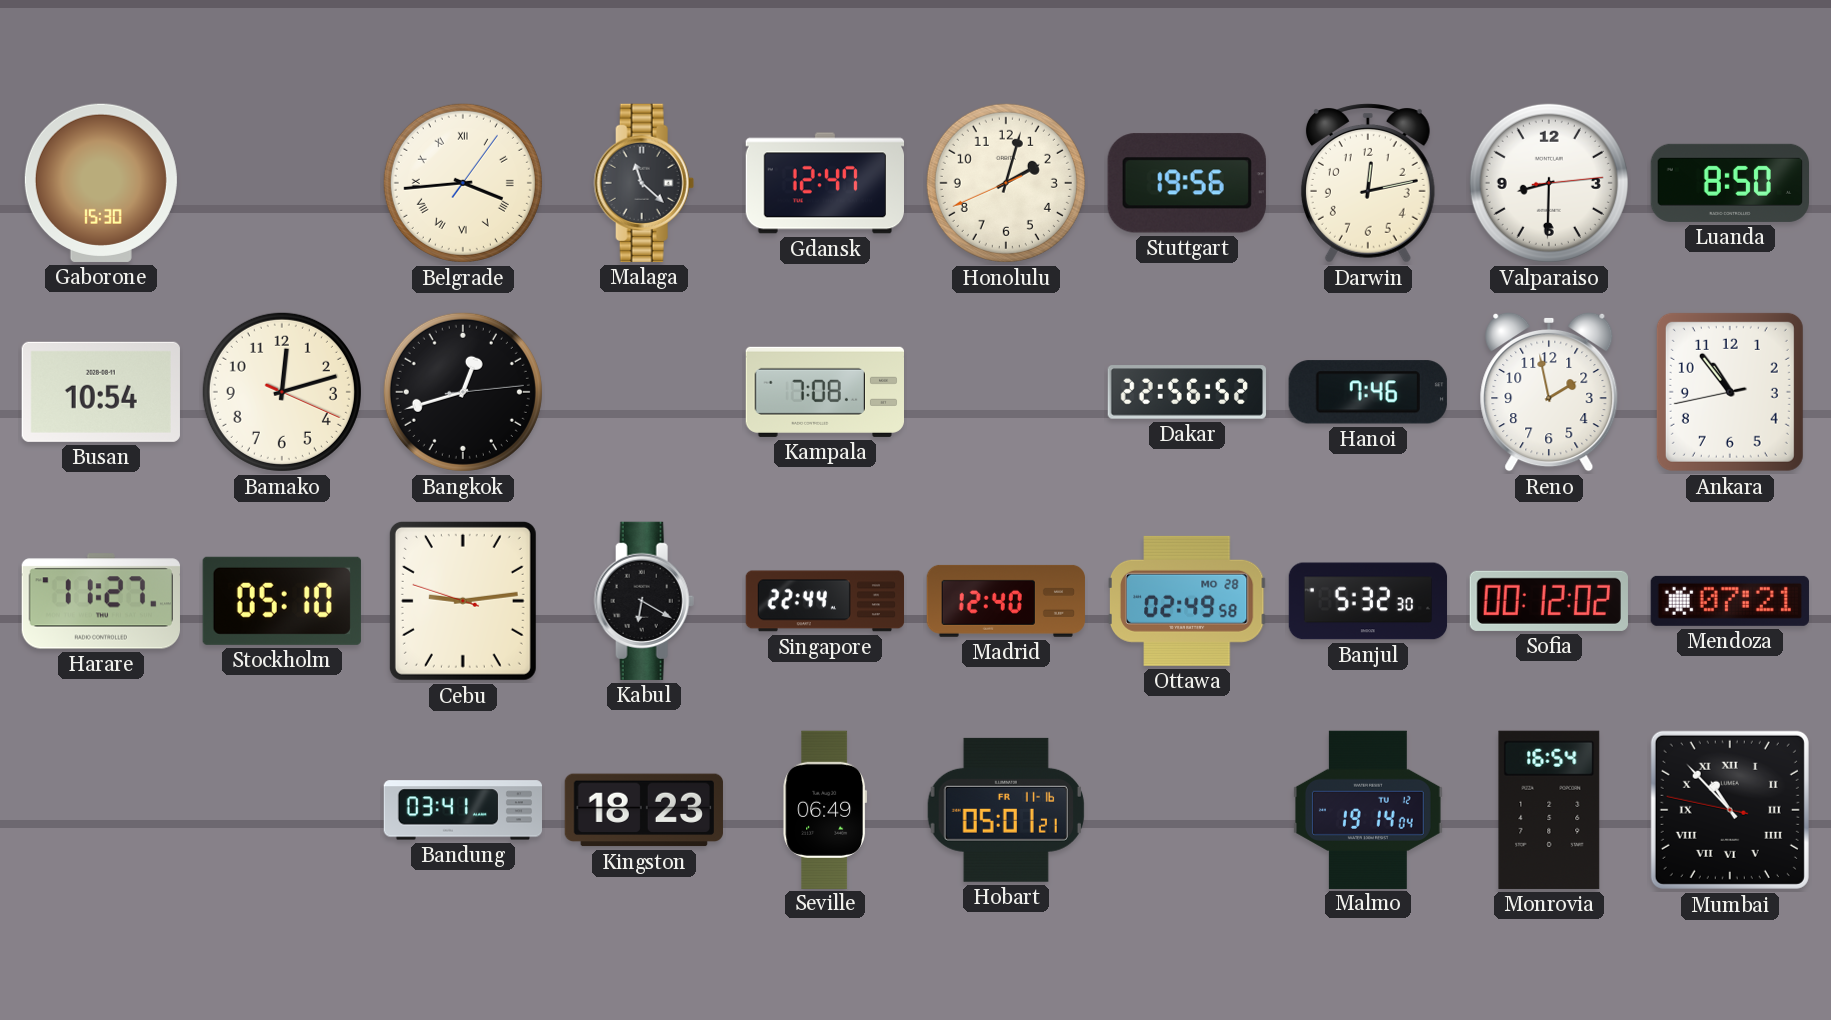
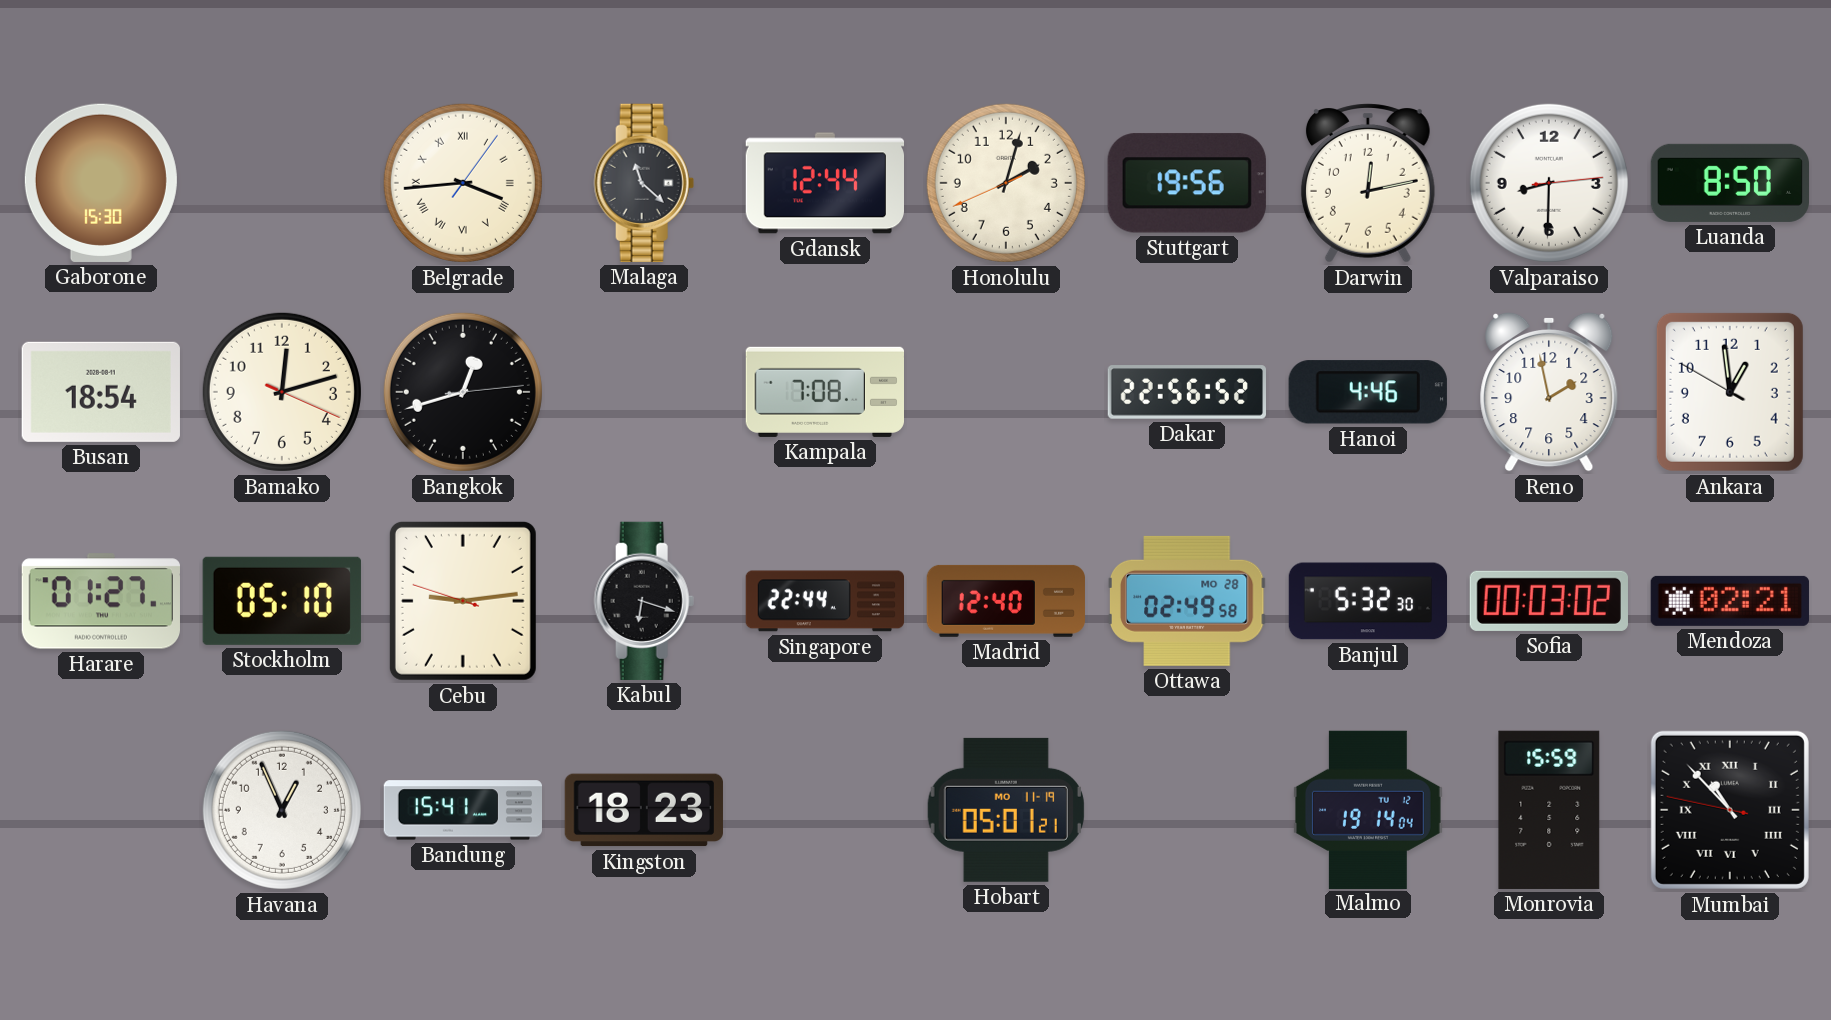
Gdansk: 12:47 -> 12:44 (824, 183)
Busan: 10:54 -> 18:54 (101, 392)
Hanoi: 7:46 -> 4:46 (1368, 392)
Ankara: 10:53 -> 12:58 (1730, 392)
Harare: 11:27 -> 01:27 (101, 601)
Kabul: 6:20 -> 6:18 (644, 601)
Sofia: 00:12 -> 00:03 (1549, 601)
Mendoza: 07:21 -> 02:21 (1730, 601)
Havana: none -> 12:56 (282, 810)
Bandung: 03:41 -> 15:41 (462, 810)
Seville: 06:49 -> none (825, 809)
Hobart date: FR 11-16 -> MO 11-19 (1006, 810)
Monrovia: 16:54 -> 15:59 (1549, 810)
